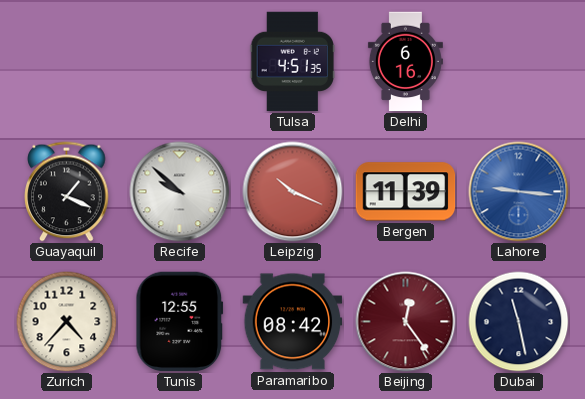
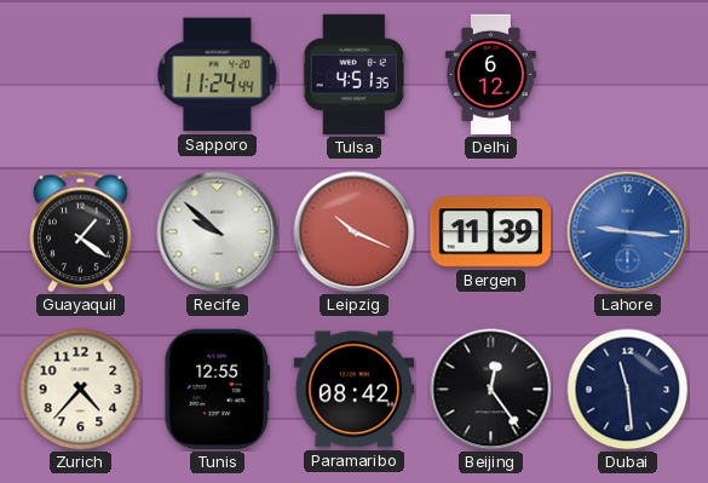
Sapporo: none -> 11:24 (218, 75)
Delhi: 6:16 -> 6:12 (490, 75)
Guayaquil: 1:19 -> 1:21 (81, 232)
Beijing dial: burgundy -> black (491, 390)
Dubai: 11:28 -> 11:29 (628, 390)
